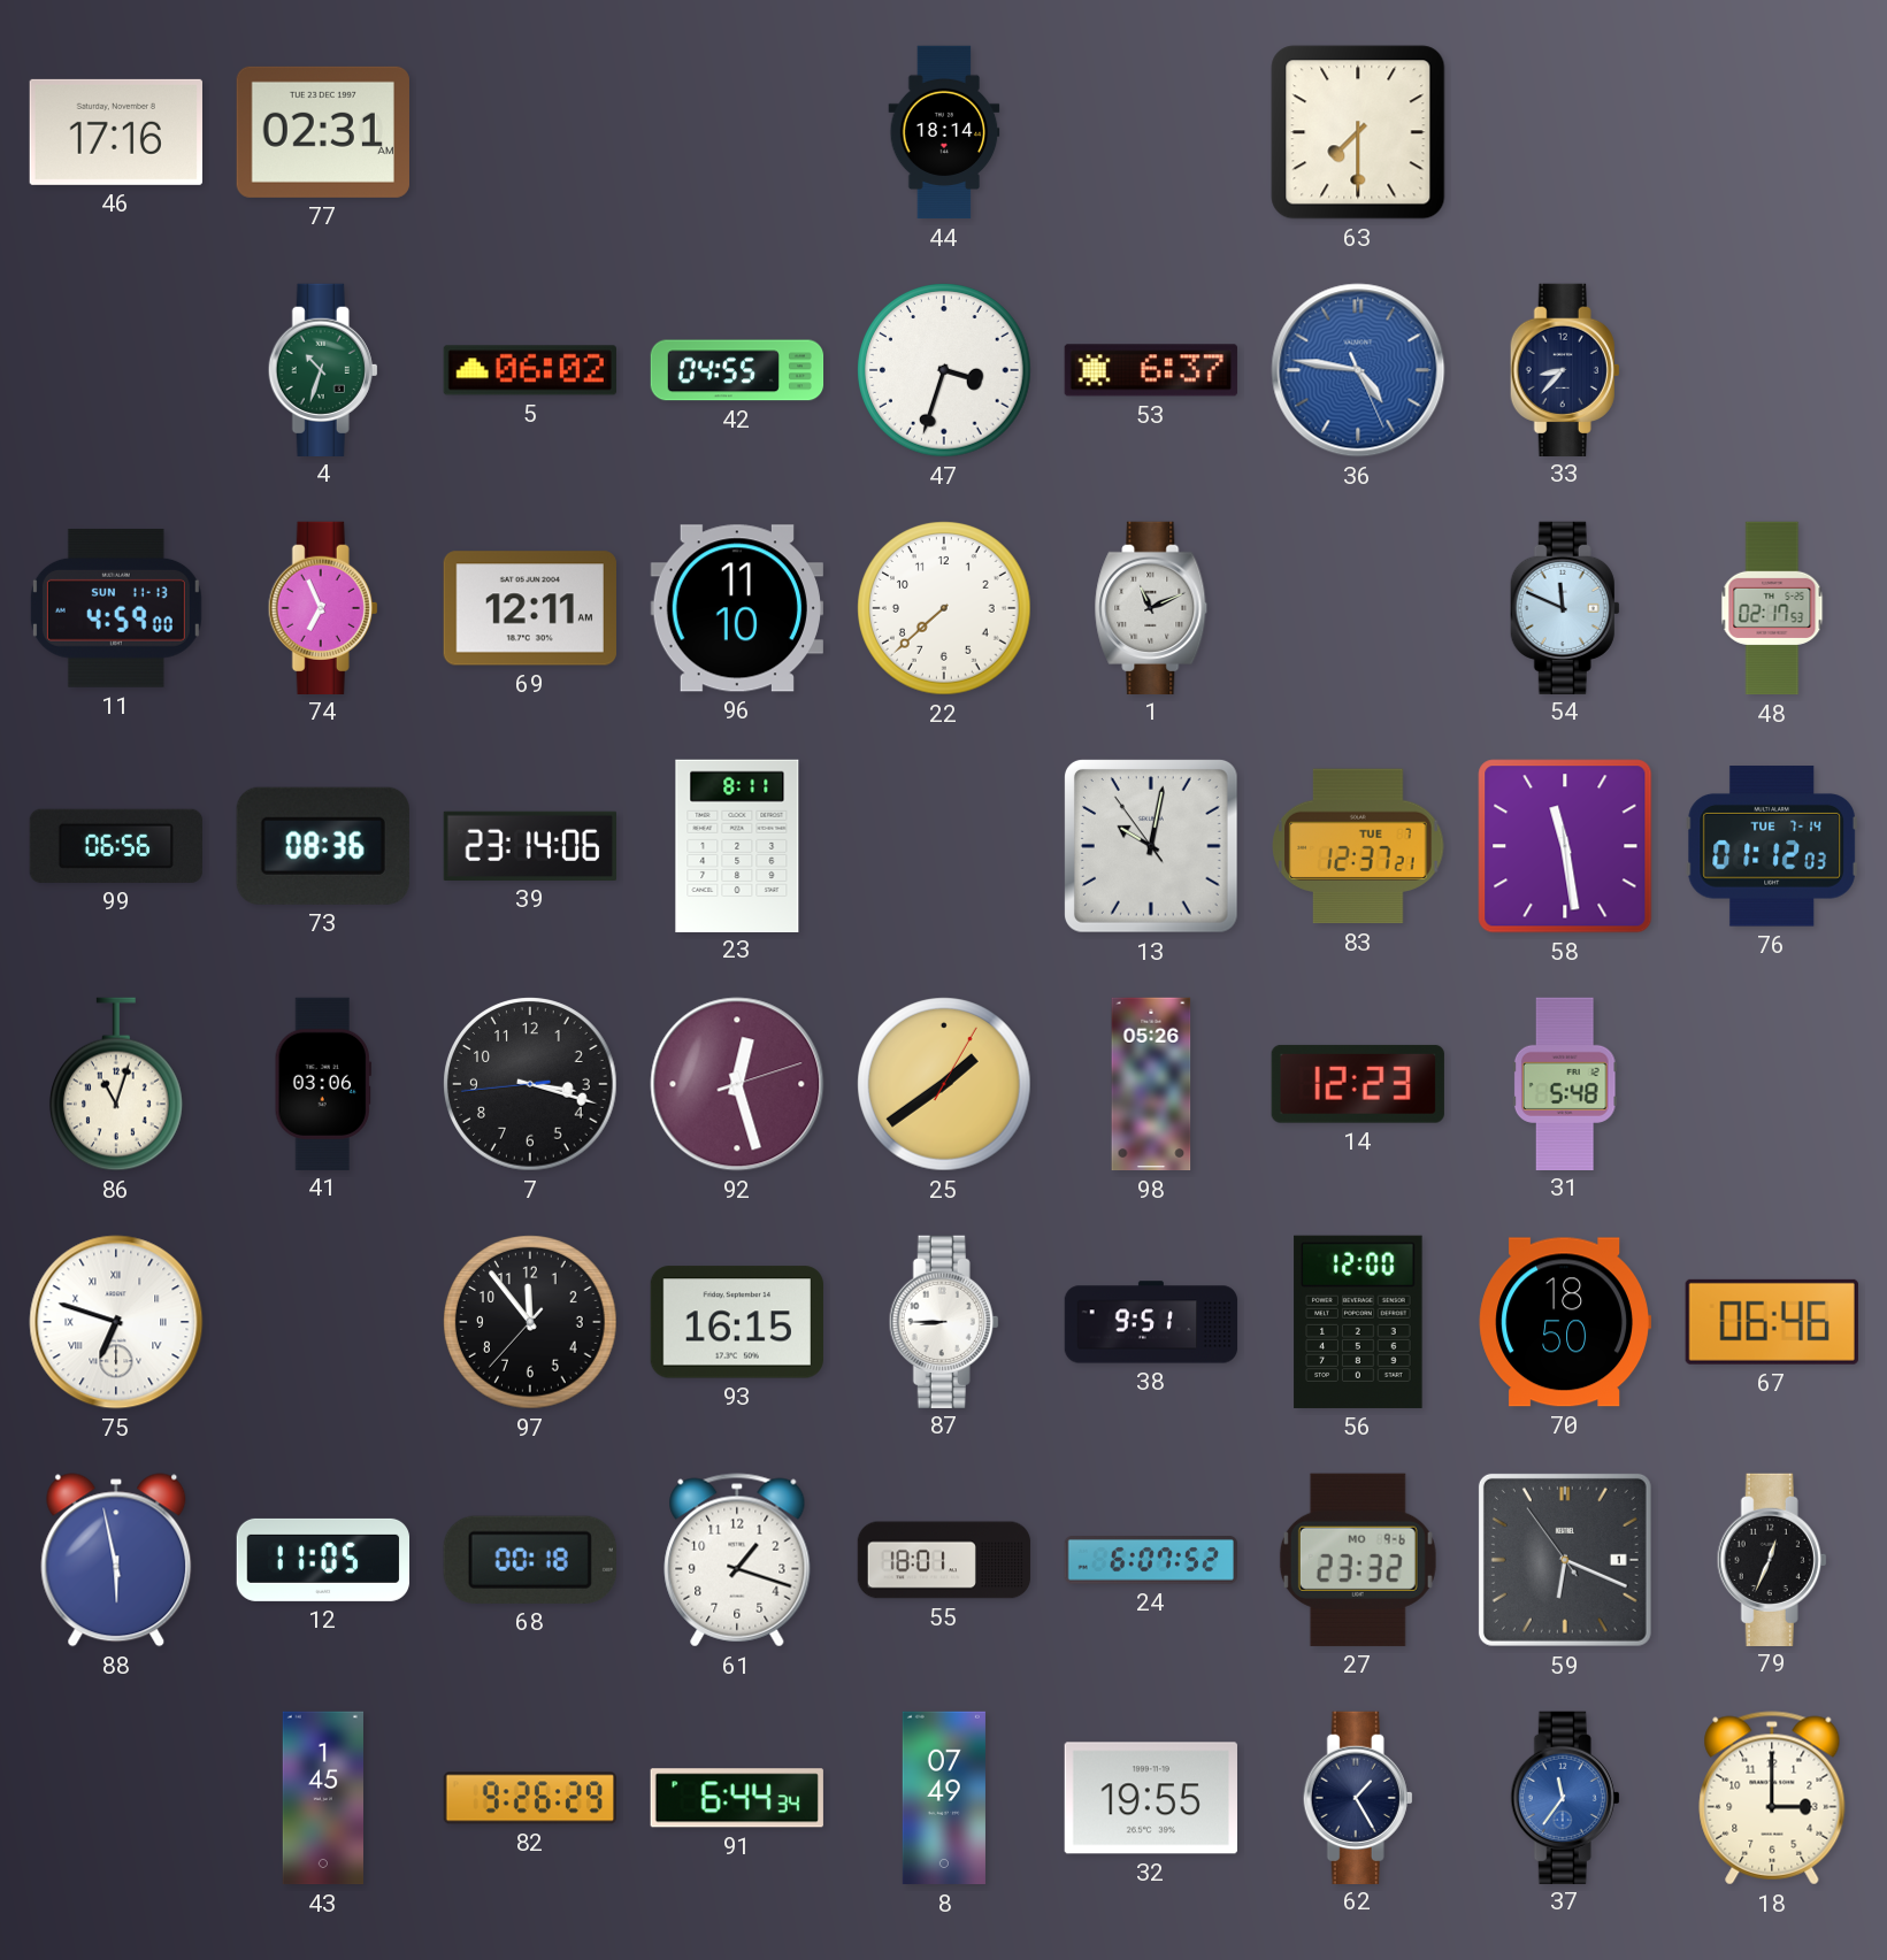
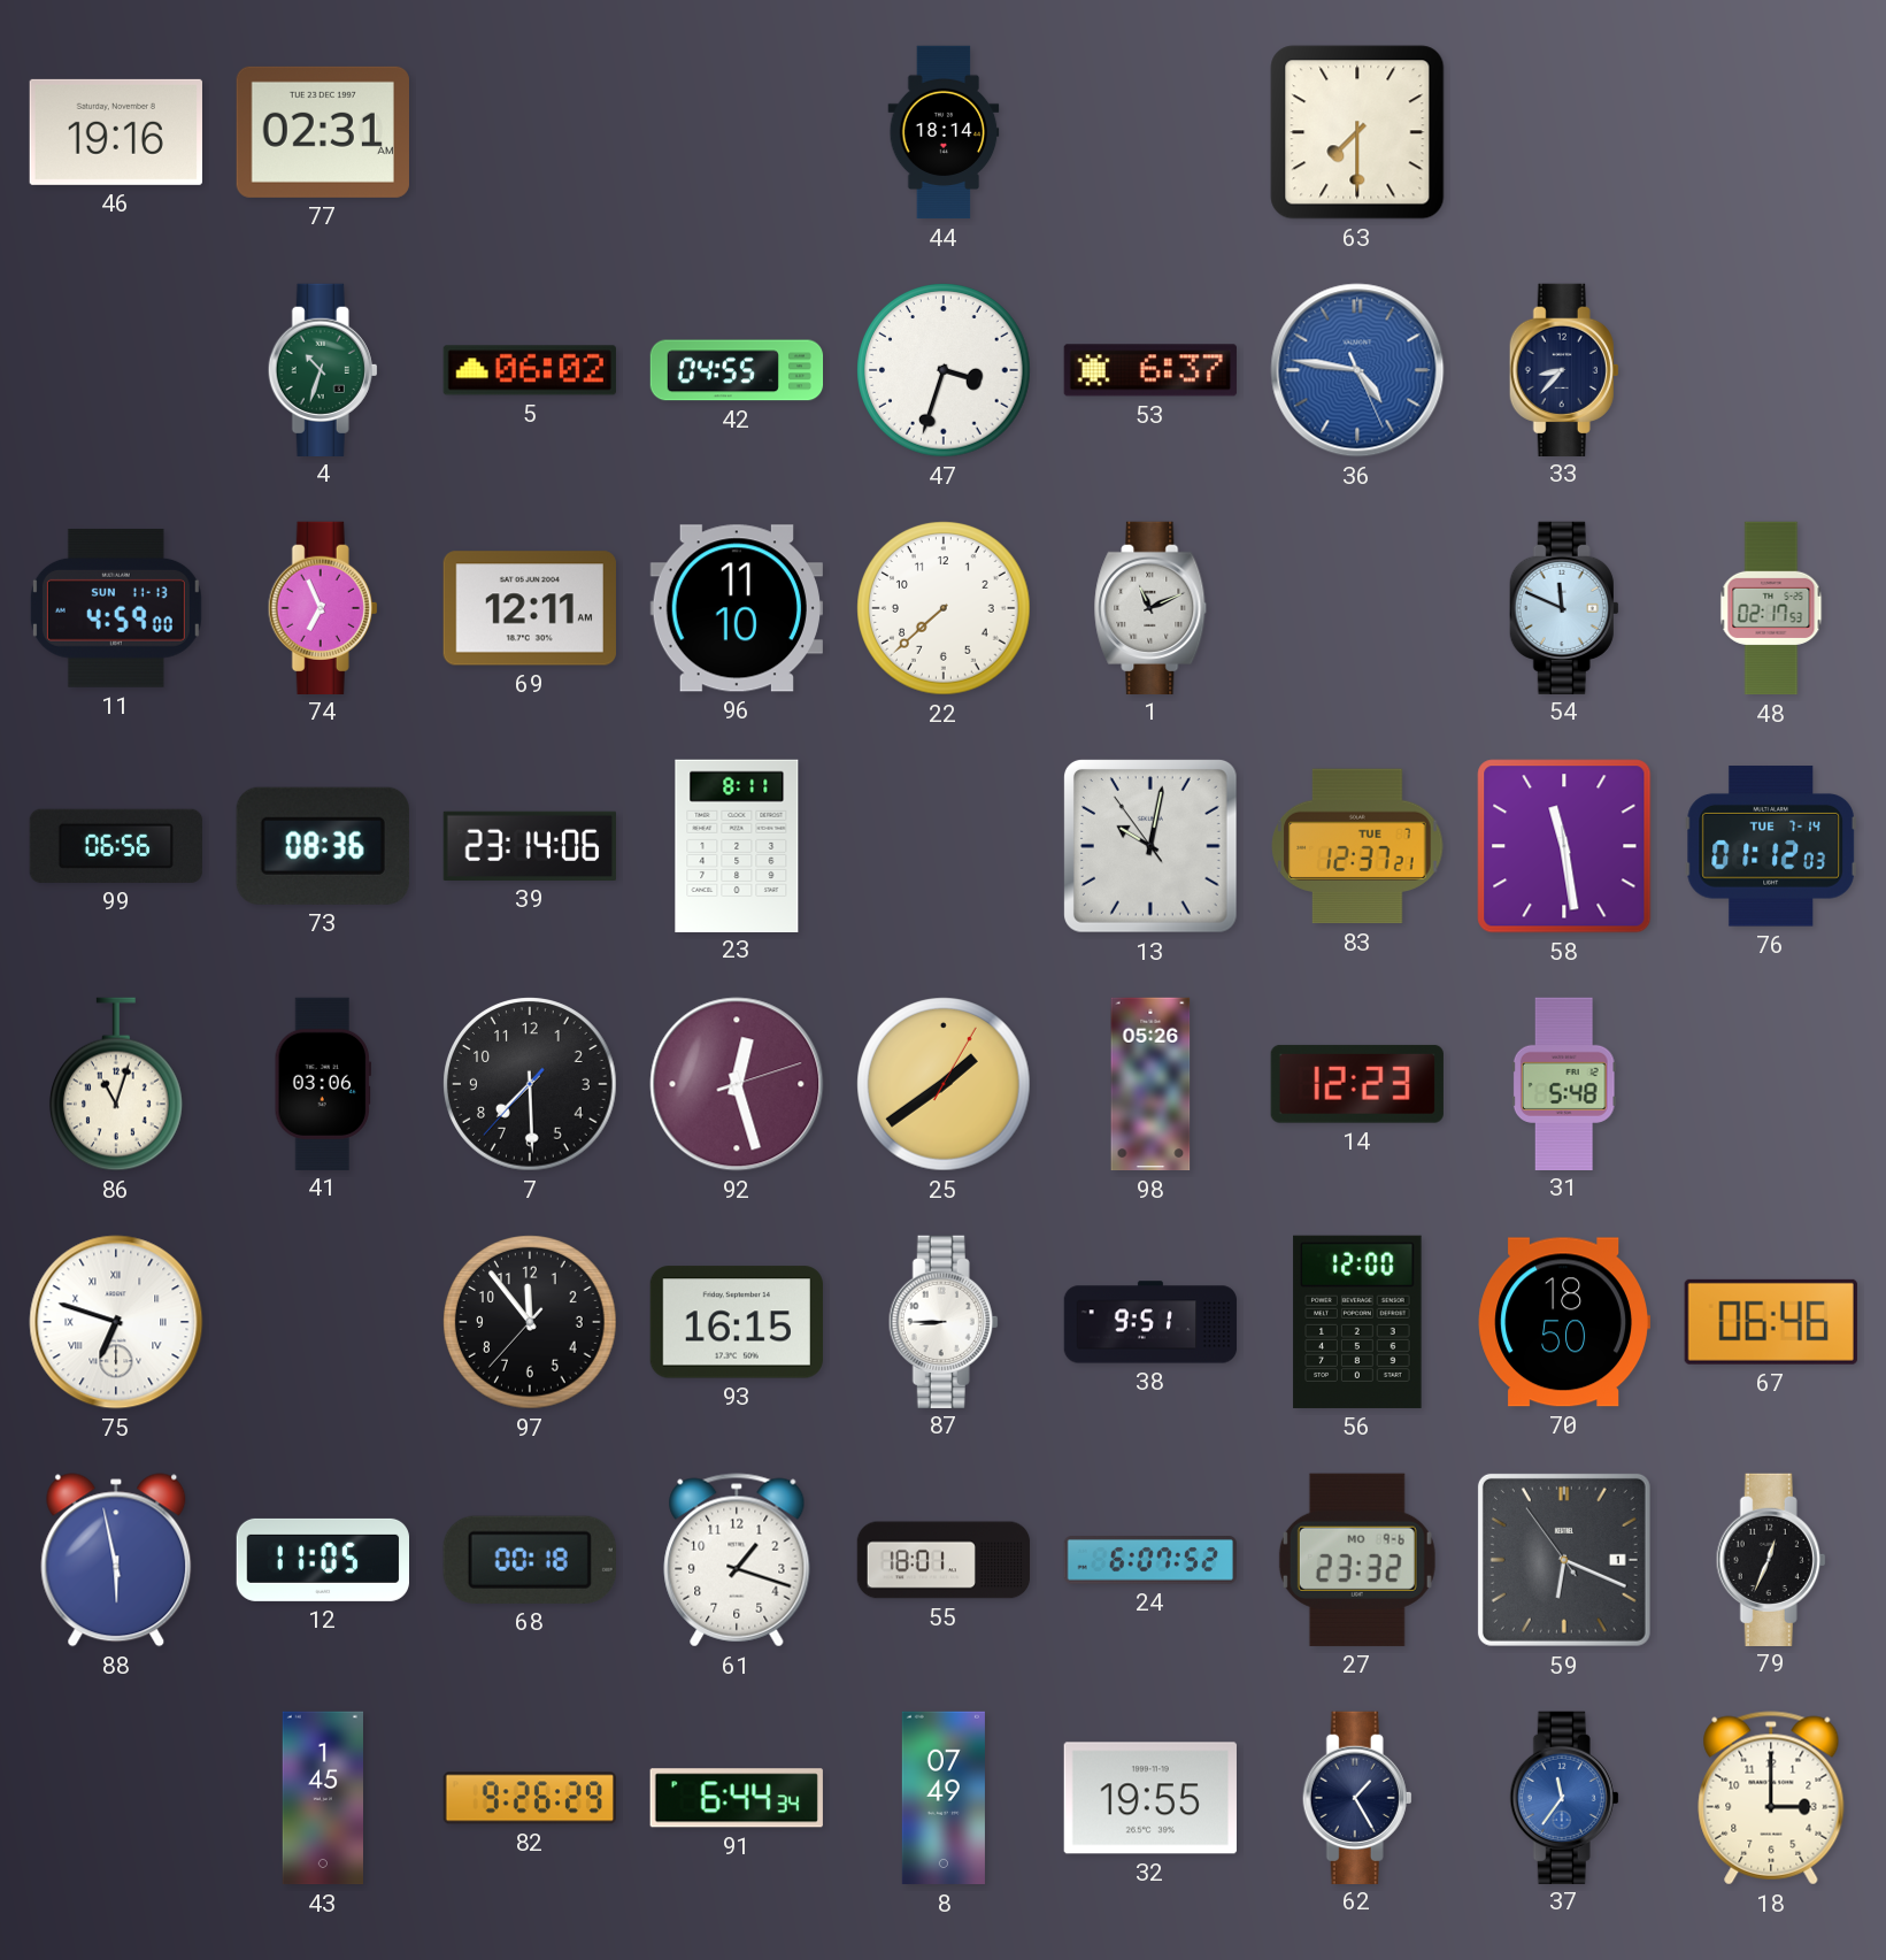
46: 17:16 -> 19:16 (116, 132)
7: 3:17 -> 7:29 (530, 1084)
